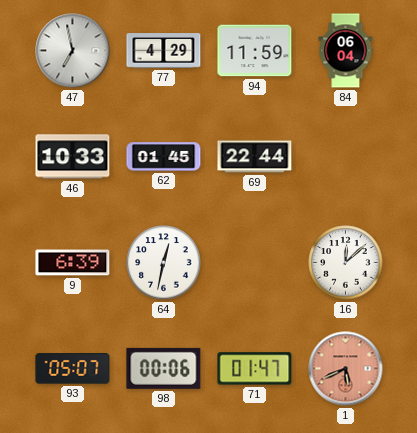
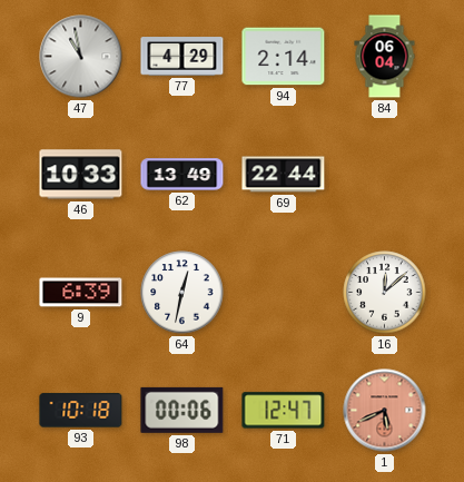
47: 6:58 -> 10:58 (81, 57)
94: 11:59 -> 2:14 (284, 57)
62: 01:45 -> 13:49 (182, 175)
93: 05:07 -> 10:18 (81, 411)
71: 01:47 -> 12:47 (284, 411)
